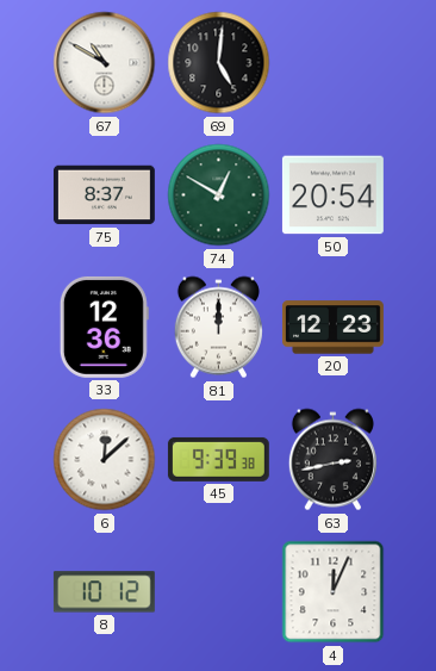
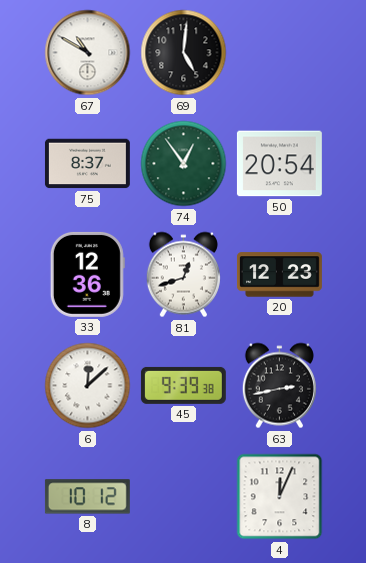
74: 12:50 -> 12:54 (184, 164)
81: 12:00 -> 12:42 (183, 275)
